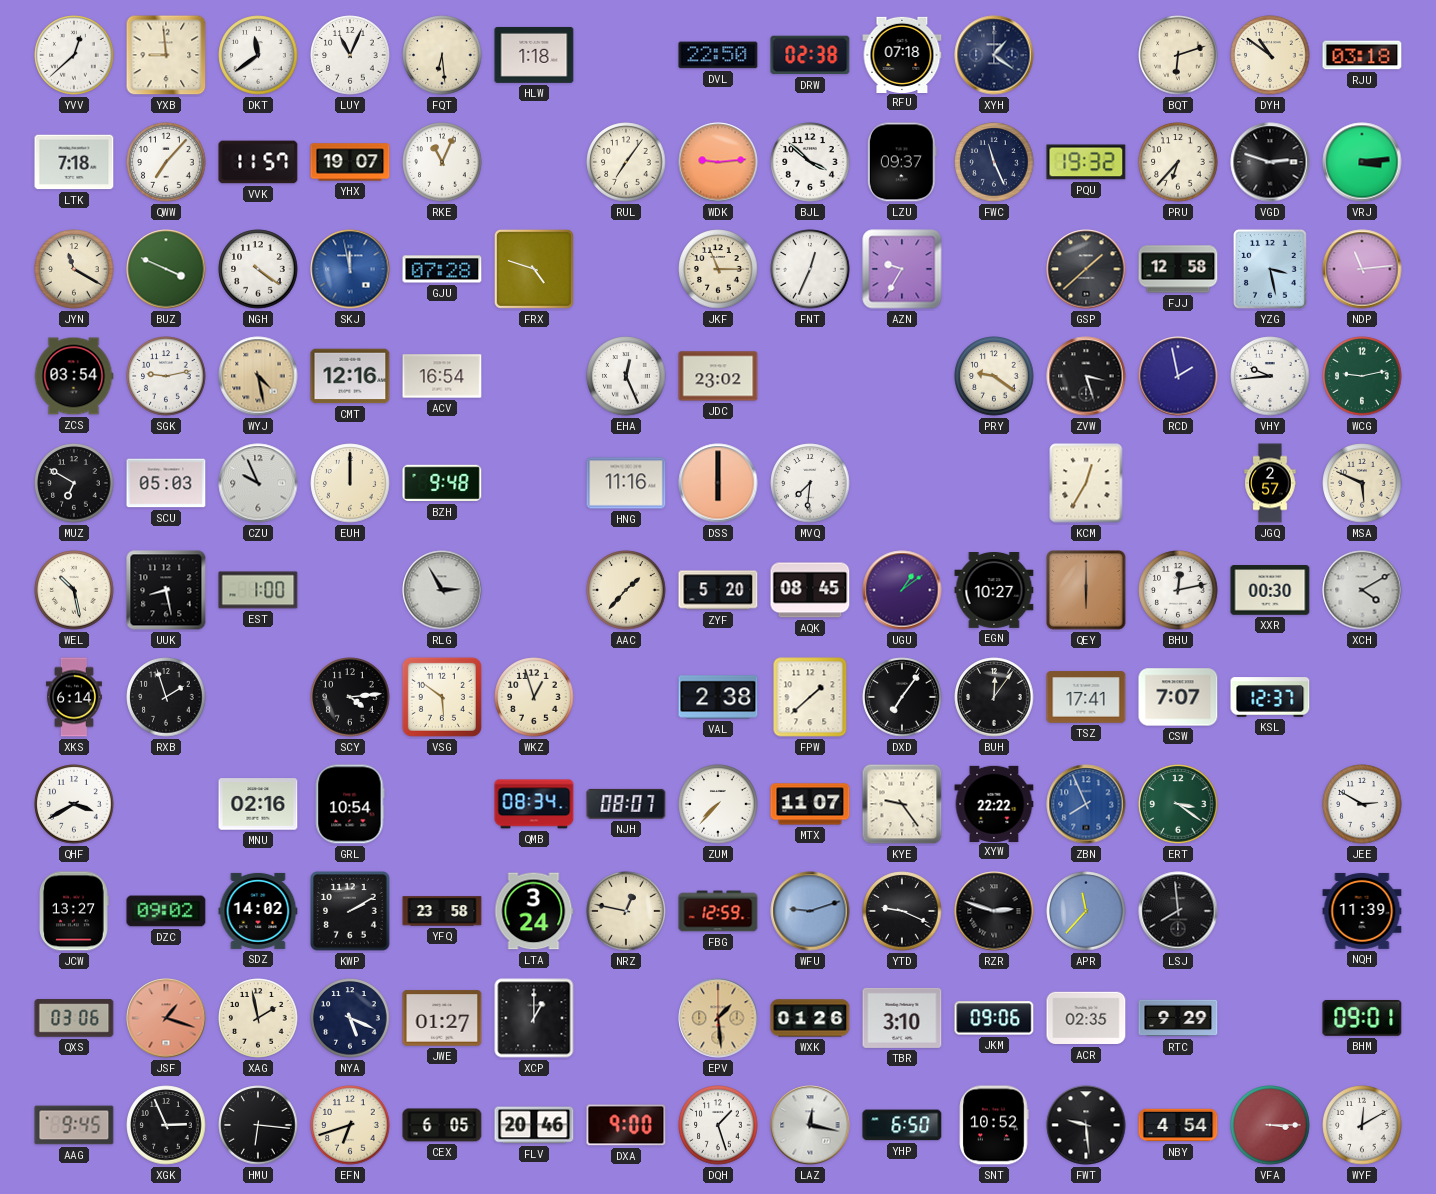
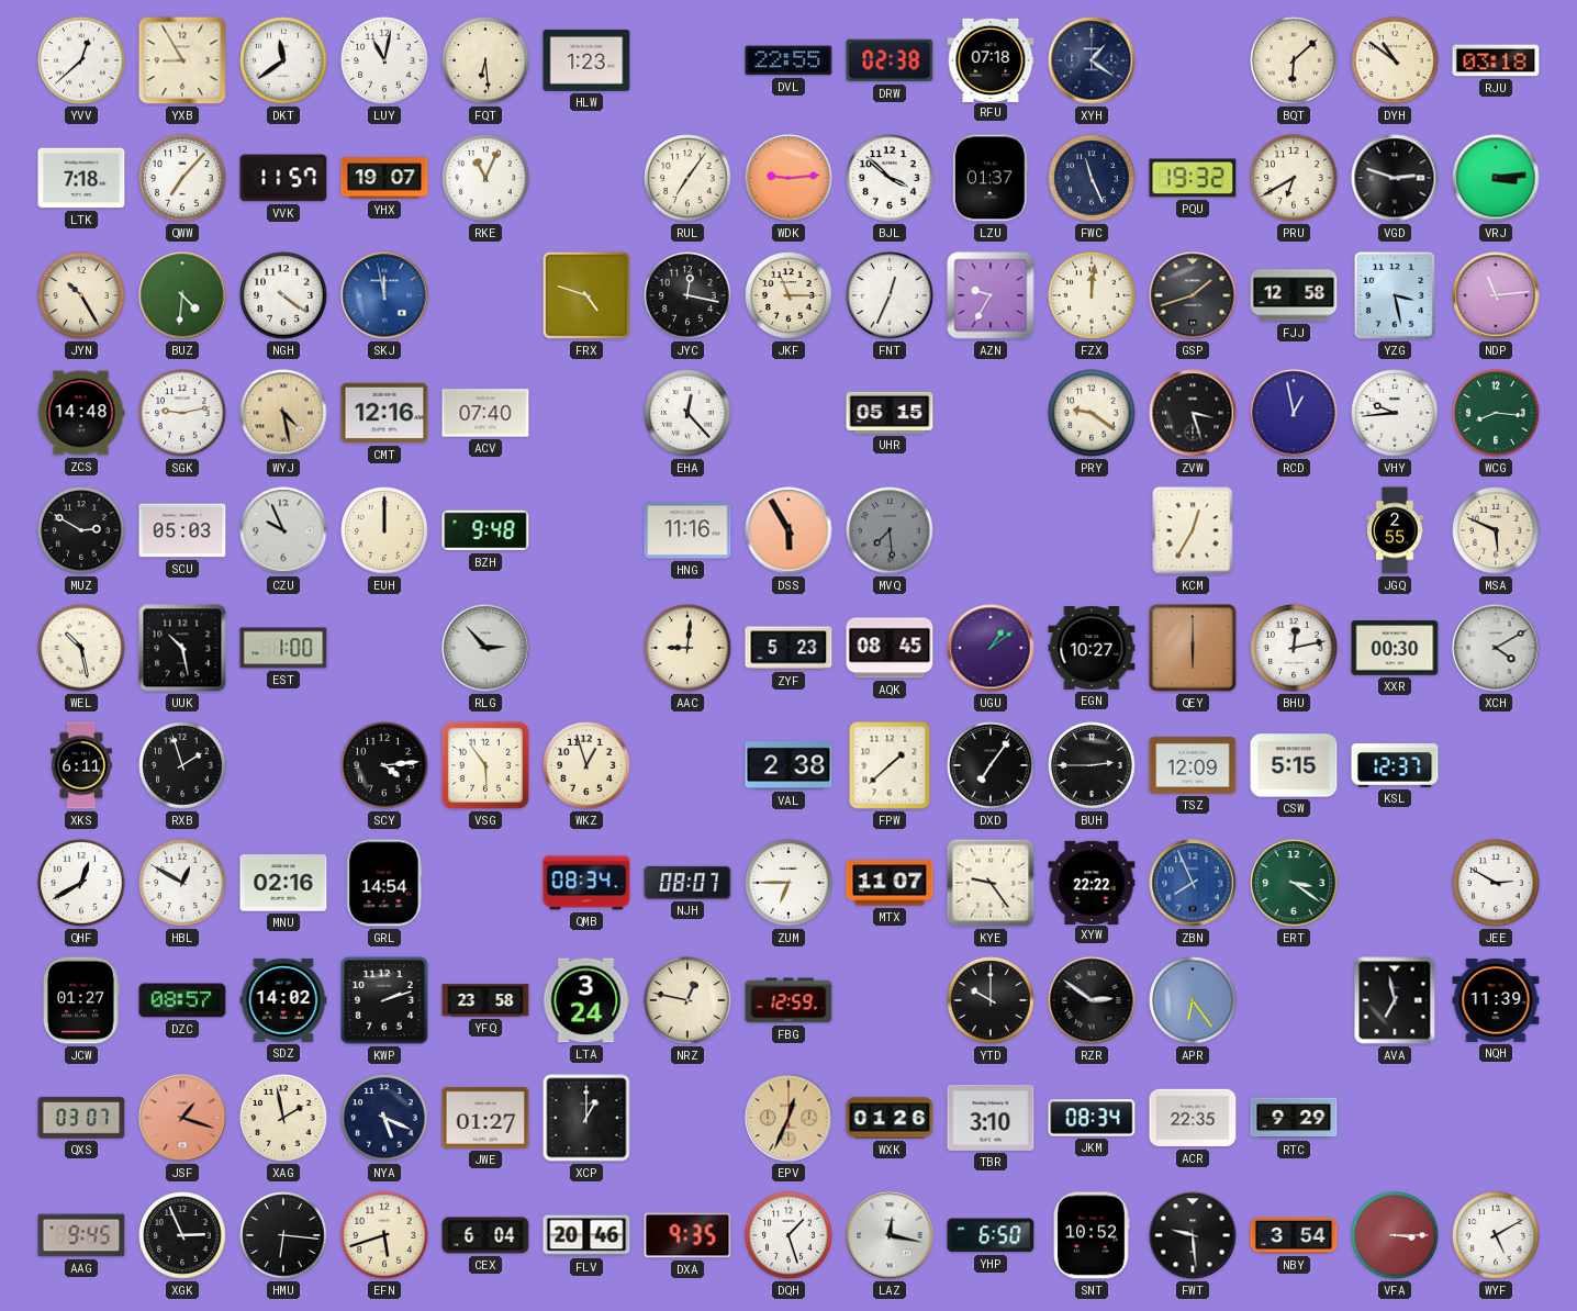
YXB: 8:59 -> 8:55 (182, 60)
LUY: 11:04 -> 11:02 (384, 60)
HLW: 1:18 -> 1:23 (586, 60)
DVL: 22:50 -> 22:55 (788, 60)
BQT: 6:12 -> 6:08 (1294, 60)
LZU: 09:37 -> 01:37 (991, 178)
PRU: 6:37 -> 6:40 (1294, 178)
JYN: 11:20 -> 10:25 (81, 295)
BUZ: 3:49 -> 4:31 (182, 295)
GJU: 07:28 -> none (442, 269)
JYC: none -> 12:17 (687, 295)
FZX: none -> 12:01 (1092, 295)
GSP: 1:38 -> 1:42 (1193, 295)
ZCS: 03:54 -> 14:48 (81, 413)
ACV: 16:54 -> 07:40 (485, 413)
EHA: 12:26 -> 12:23 (687, 413)
JDC: 23:02 -> none (718, 376)
UHR: none -> 05:15 (890, 413)
RCD: 1:58 -> 12:58 (1294, 413)
WCG: 9:13 -> 8:16 (1496, 413)
MUZ: 6:50 -> 2:50 (81, 530)
DSS: 6:00 -> 5:55 (788, 530)
MVQ: 7:31 -> 7:29 (890, 530)
MVQ dial: white -> grey (890, 530)
JGQ: 2:57 -> 2:55 (1395, 530)
UUK: 8:28 -> 10:28 (182, 648)
RLG: 2:55 -> 2:53 (485, 648)
AAC: 1:37 -> 9:01 (687, 648)
ZYF: 5:20 -> 5:23 (788, 648)
XKS: 6:14 -> 6:11 (81, 765)
VSG: 5:51 -> 5:54 (485, 765)
BUH: 12:06 -> 2:45 (1092, 765)
TSZ: 17:41 -> 12:09 (1193, 765)
CSW: 7:07 -> 5:15 (1294, 765)
QHF: 3:40 -> 12:40 (81, 883)
HBL: none -> 12:50 (182, 883)
GRL: 10:54 -> 14:54 (384, 883)
ZUM: 7:37 -> 6:45 (788, 883)
JCW: 13:27 -> 01:27 (81, 1000)
DZC: 09:02 -> 08:57 (182, 1000)
KWP: 2:10 -> 2:12 (384, 1000)
WFU: 9:12 -> none (810, 911)
YTD: 9:19 -> 10:00 (991, 1000)
RZR: 2:48 -> 2:51 (1092, 1000)
APR: 11:37 -> 6:24 (1193, 1000)
LSJ: 7:59 -> none (1178, 911)
AVA: none -> 6:58 (1395, 1000)
QXS: 03:06 -> 03:07 (81, 1118)
EPV: 1:29 -> 12:34 (788, 1118)
JKM: 09:06 -> 08:34 (1092, 1118)
ACR: 02:35 -> 22:35 (1193, 1118)
BHM: 09:01 -> none (1362, 1018)
EFN: 6:42 -> 5:42 (384, 1235)
CEX: 6:05 -> 6:04 (485, 1235)
DXA: 9:00 -> 9:35 (687, 1235)
NBY: 4:54 -> 3:54 (1294, 1235)
WYF: 12:10 -> 5:10 (1496, 1235)
